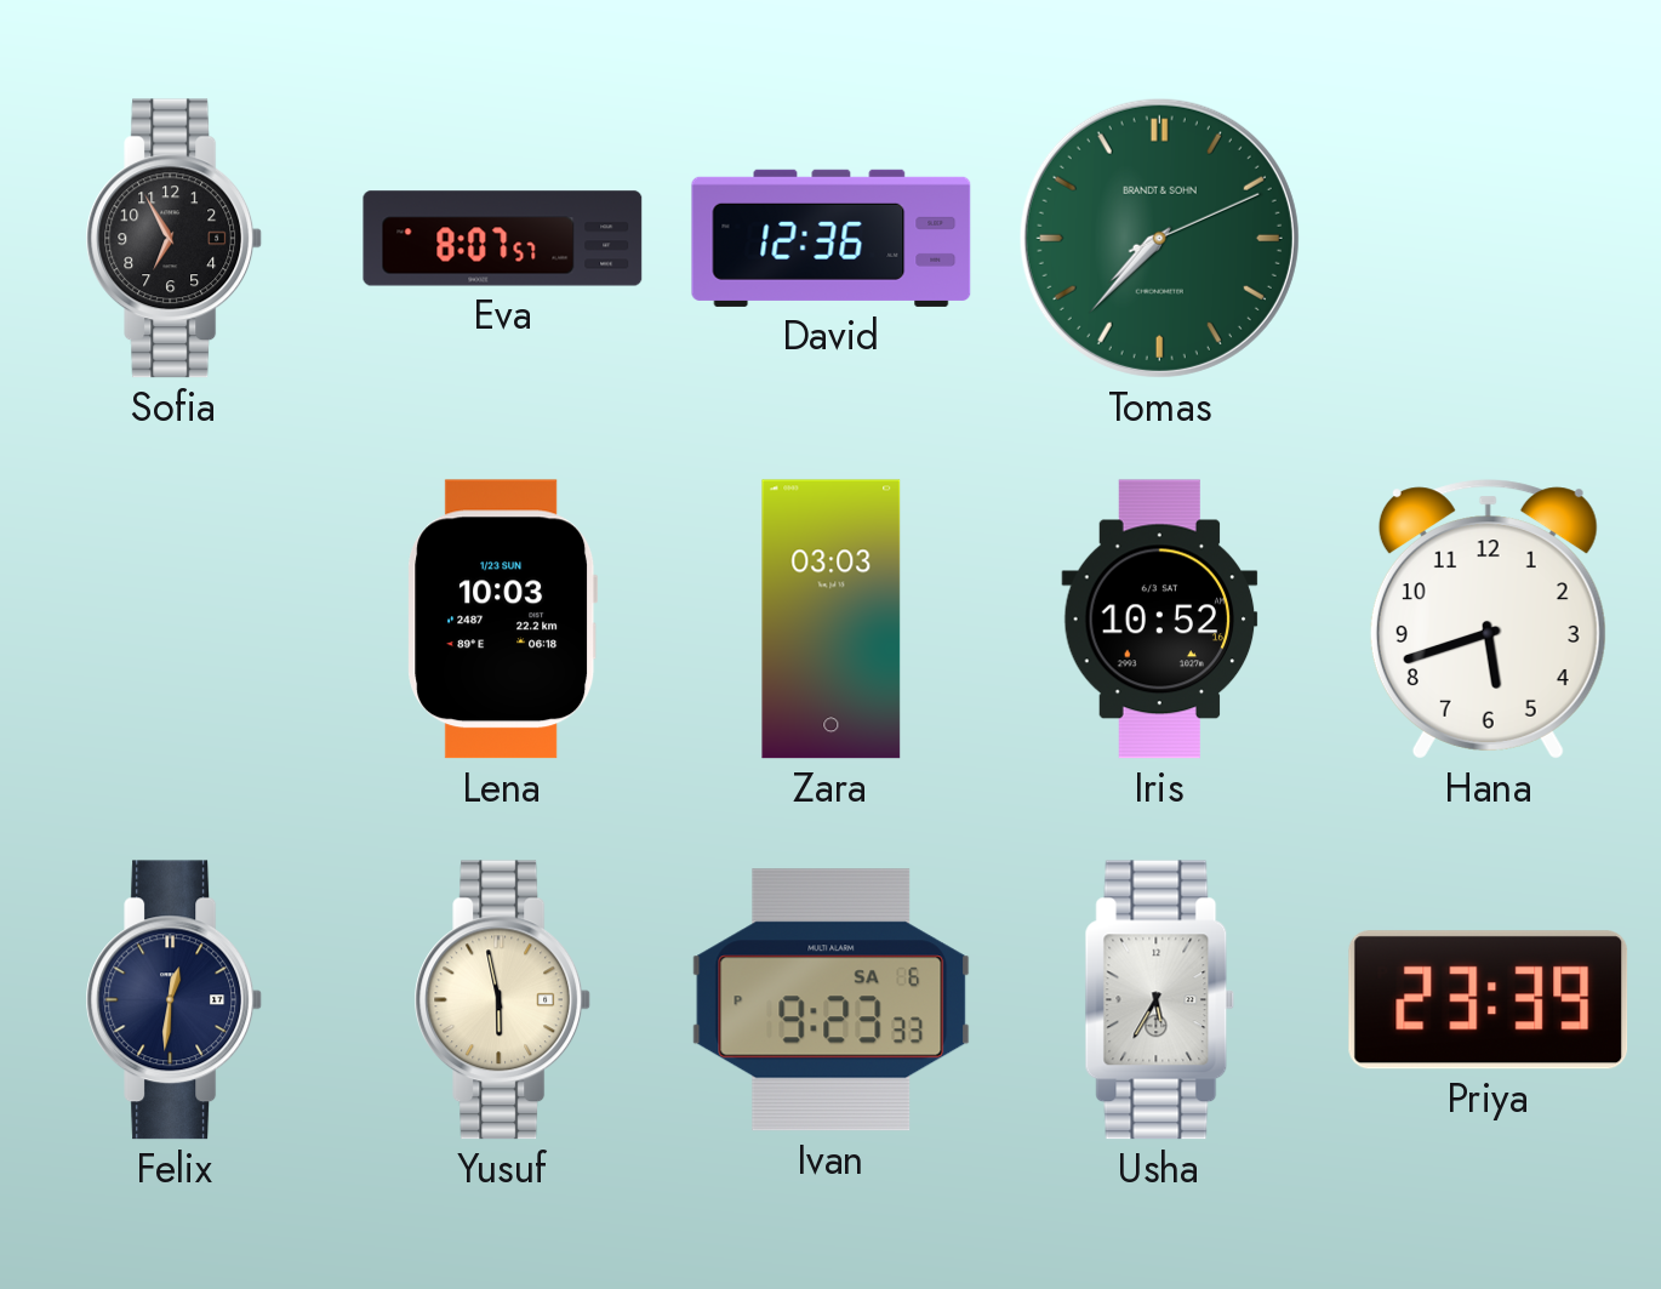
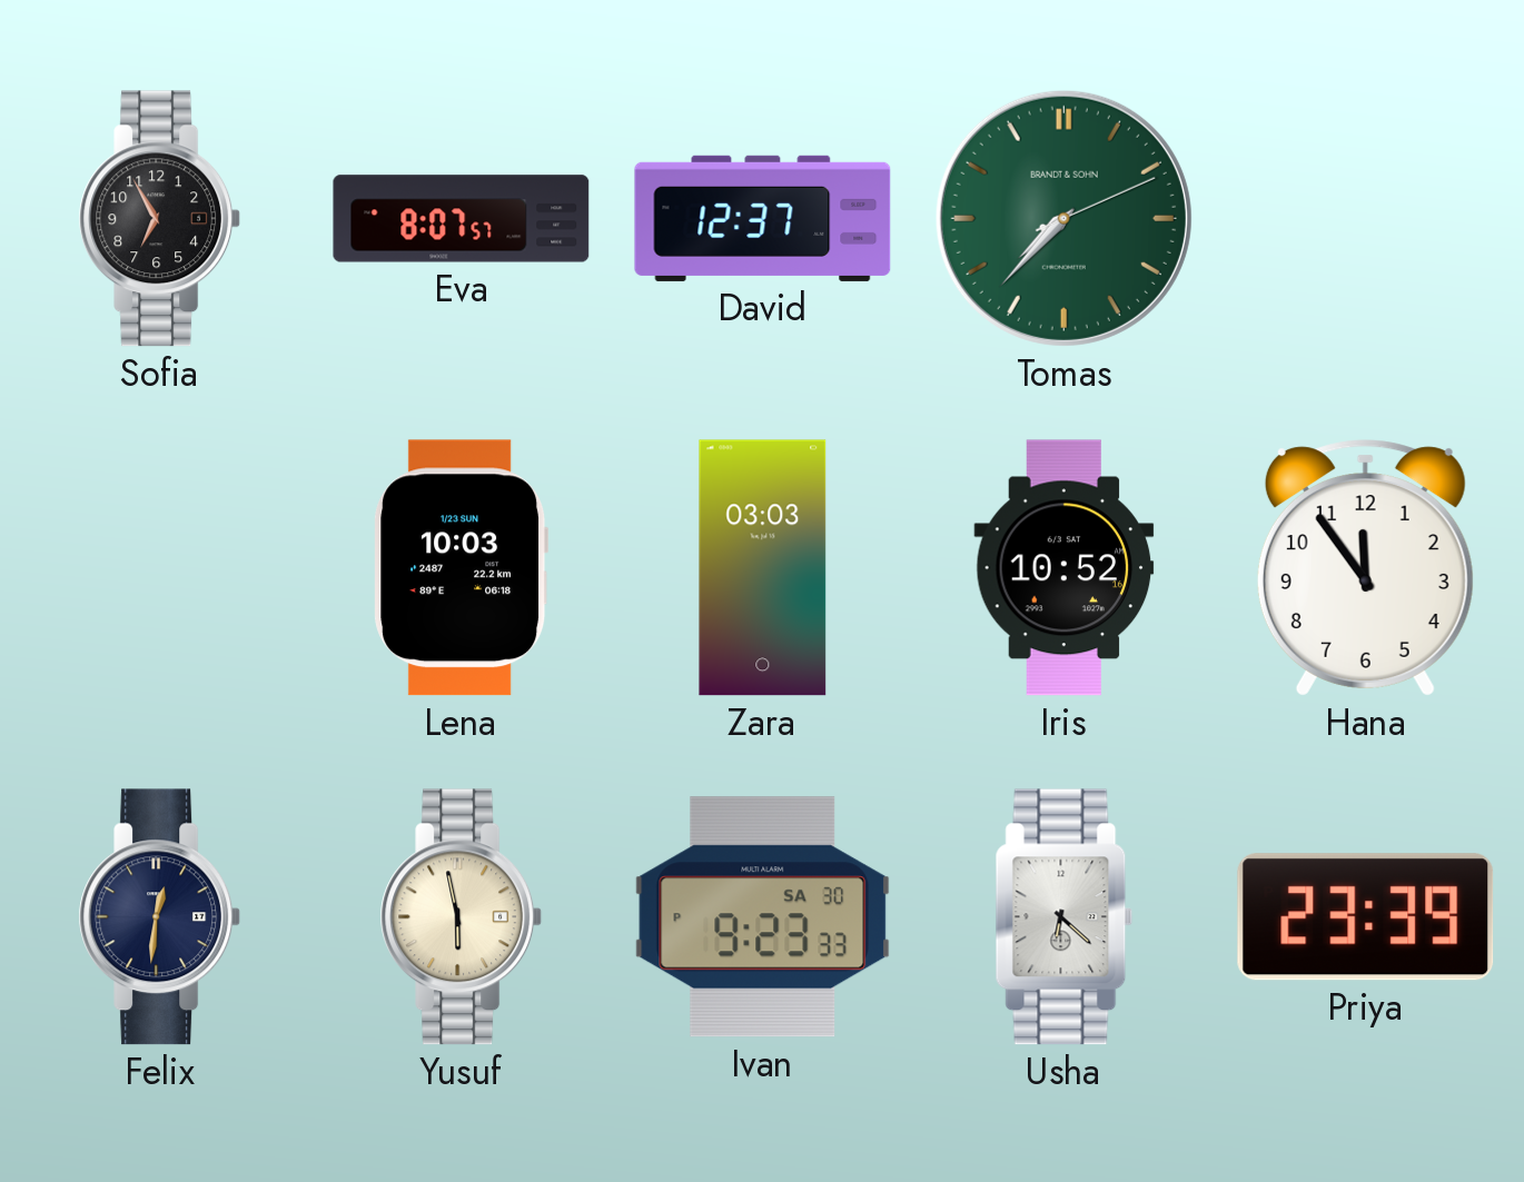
David: 12:36 -> 12:37 (763, 218)
Hana: 5:42 -> 11:54 (1365, 568)
Ivan date: SA 6 -> SA 30 (763, 917)
Usha: 5:35 -> 6:22 (1065, 917)
